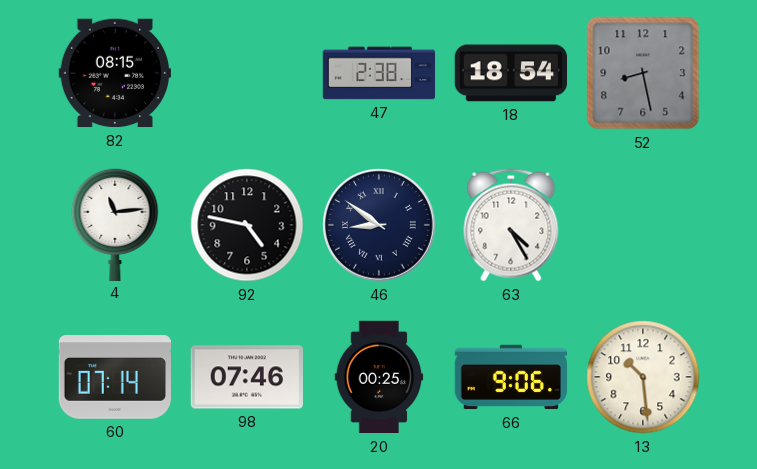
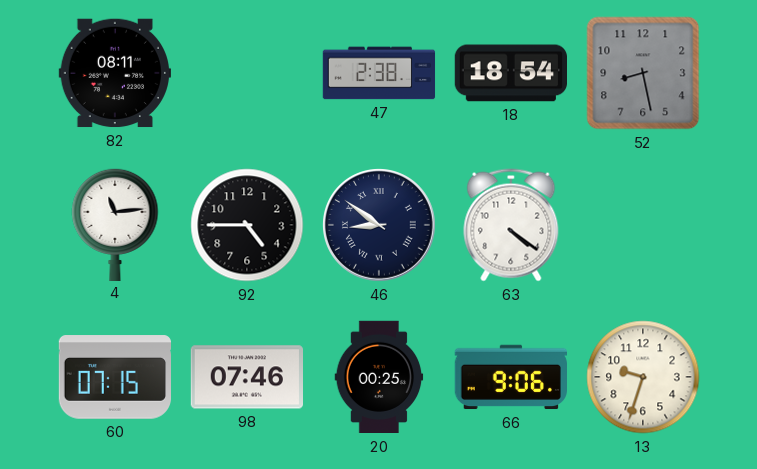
82: 08:15 -> 08:11 (114, 73)
92: 4:47 -> 4:45 (247, 225)
63: 4:25 -> 4:21 (511, 225)
60: 07:14 -> 07:15 (114, 377)
13: 10:29 -> 9:33 (643, 377)
